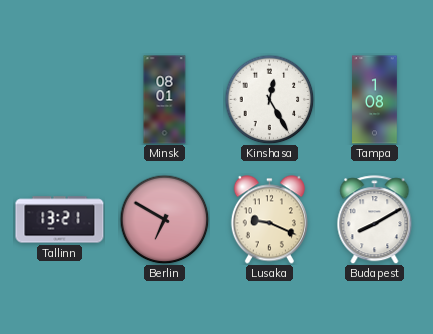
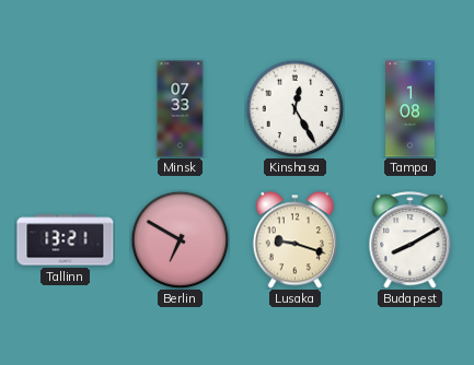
Minsk: 08:01 -> 07:33 (181, 109)
Lusaka: 9:19 -> 9:18 (294, 240)
